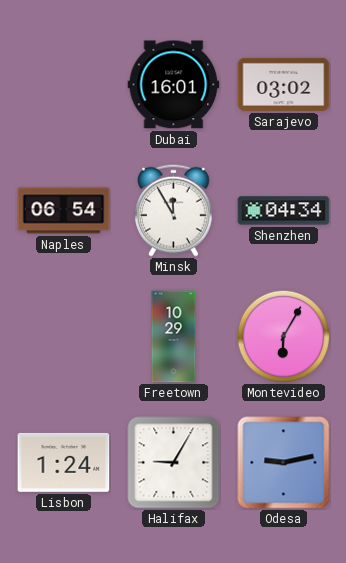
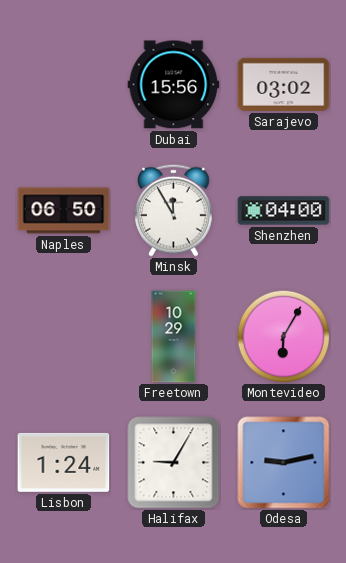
Dubai: 16:01 -> 15:56 (174, 85)
Naples: 06:54 -> 06:50 (64, 211)
Shenzhen: 04:34 -> 04:00 (284, 211)
